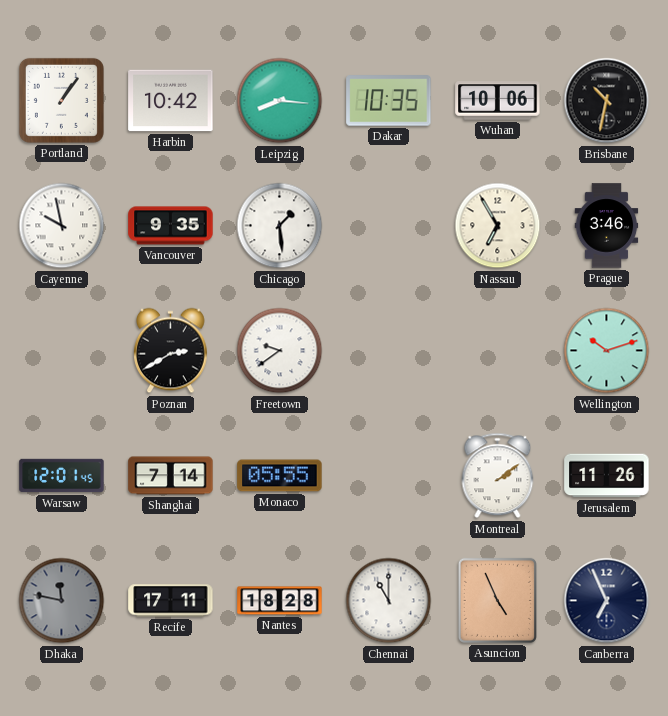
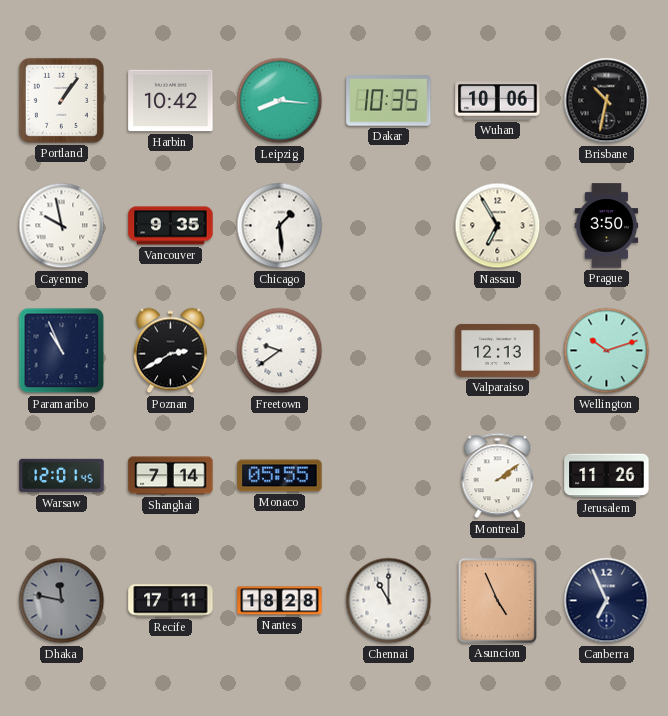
Prague: 3:46 -> 3:50 (607, 226)
Paramaribo: none -> 10:56 (62, 351)
Valparaiso: none -> 12:13 (498, 350)
